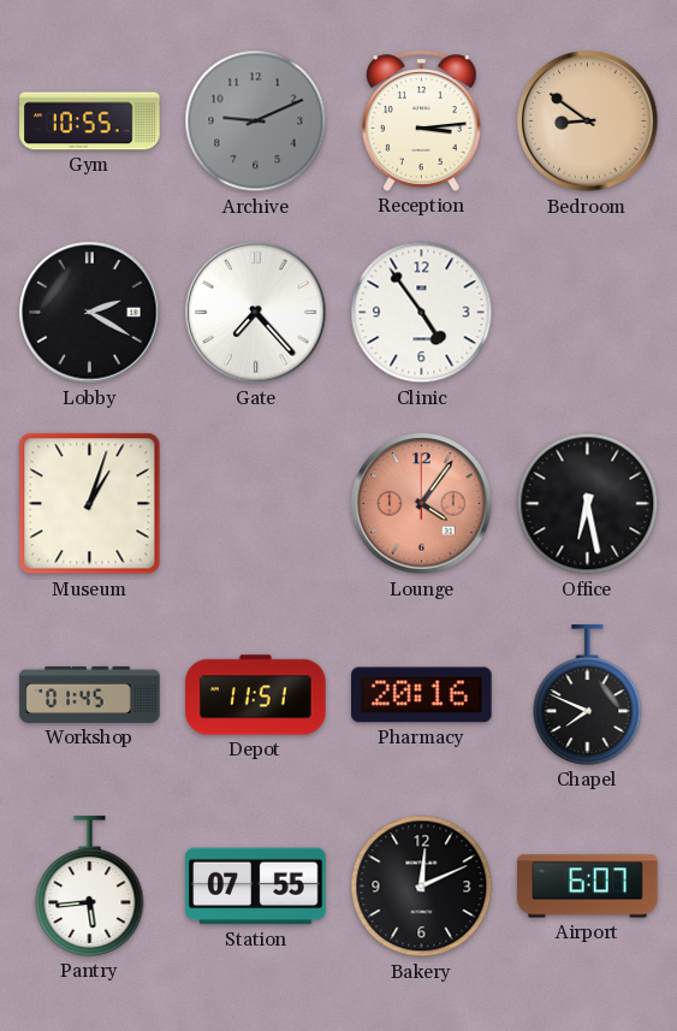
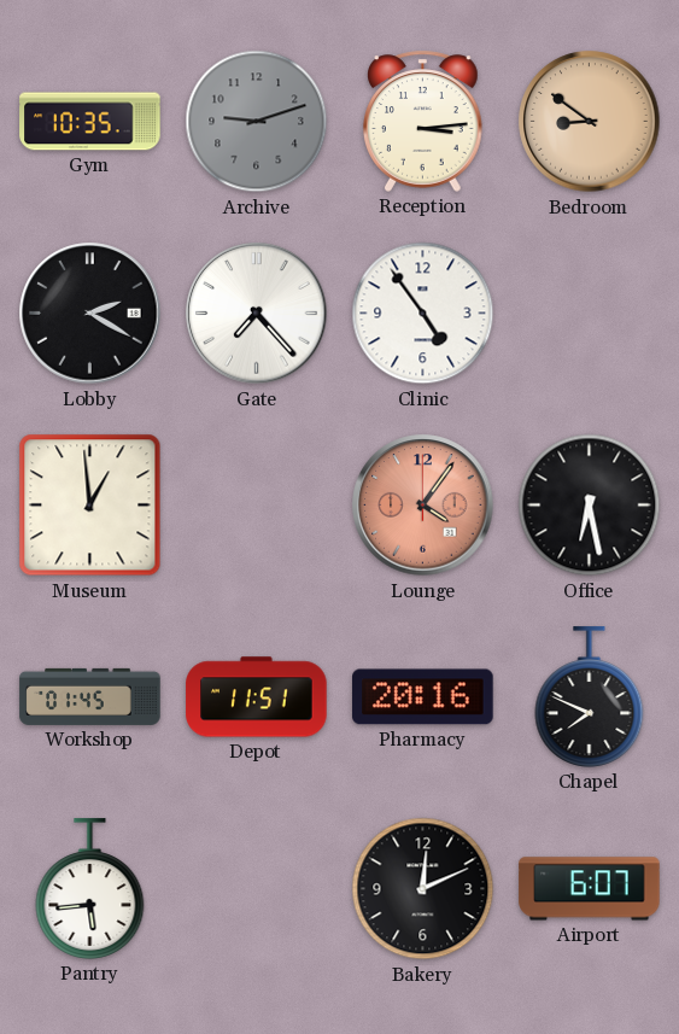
Gym: 10:55 -> 10:35 (90, 122)
Archive: 9:11 -> 9:12 (257, 122)
Museum: 1:03 -> 12:59 (90, 506)
Station: 07:55 -> none (256, 887)
